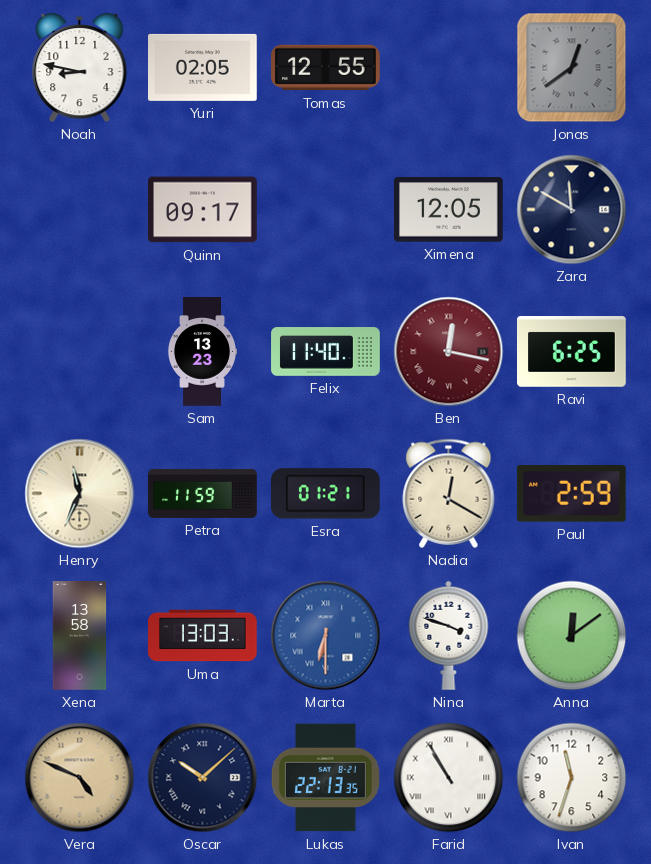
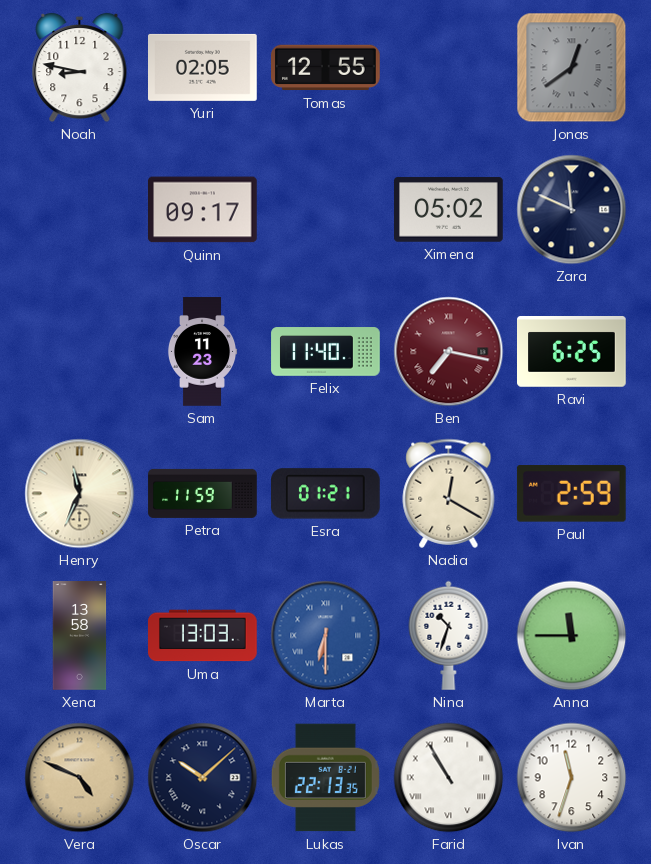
Ximena: 12:05 -> 05:02 (449, 210)
Zara: 11:50 -> 11:49 (572, 210)
Sam: 13:23 -> 11:23 (202, 352)
Ben: 12:17 -> 7:17 (449, 352)
Nina: 3:48 -> 10:33 (449, 635)
Anna: 12:09 -> 11:45 (572, 636)
